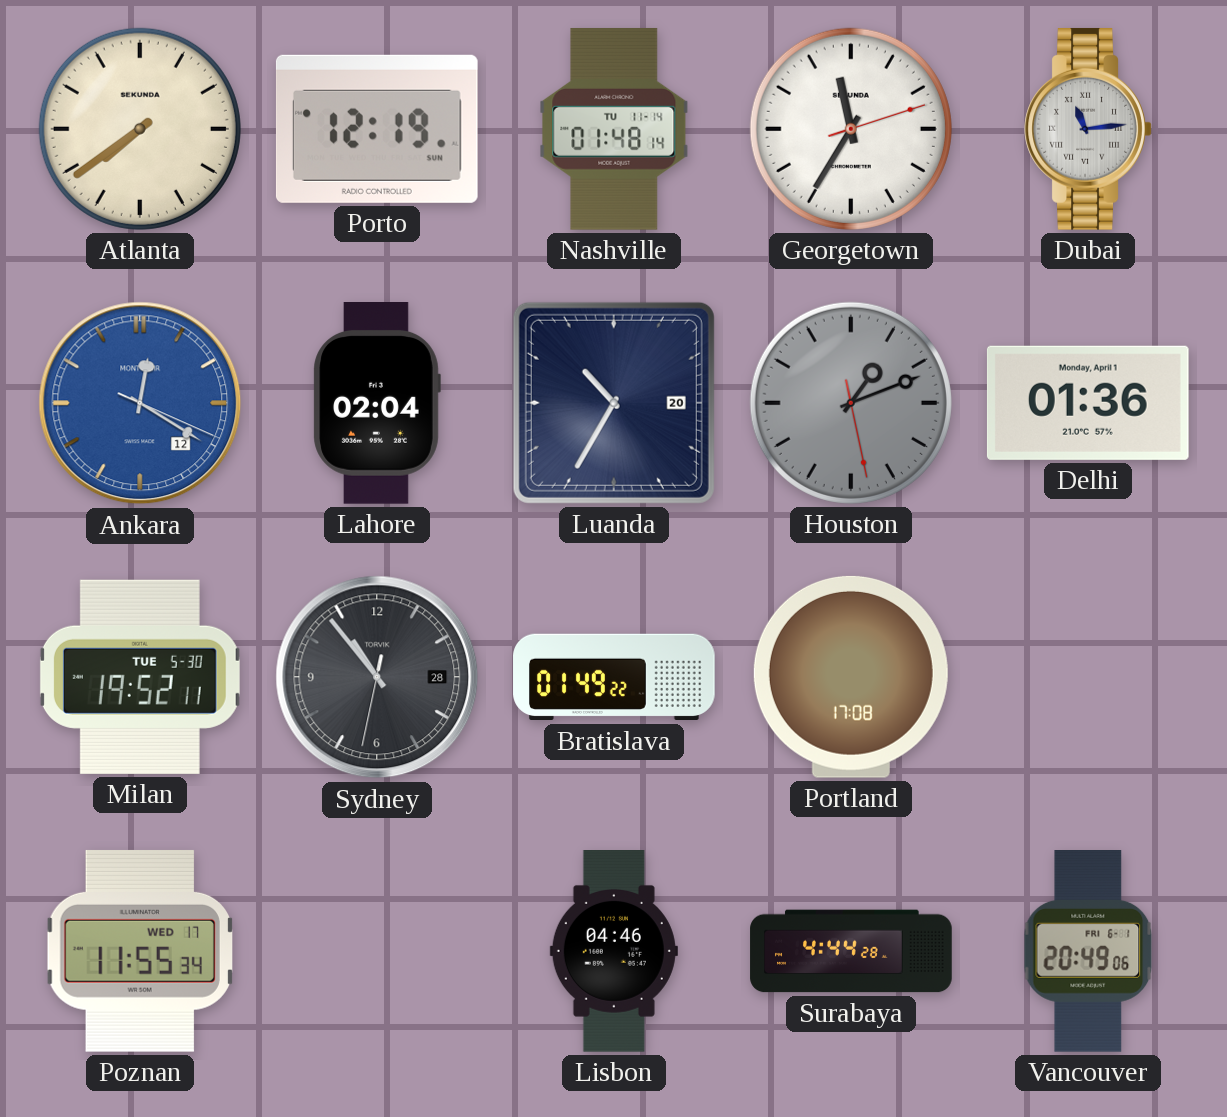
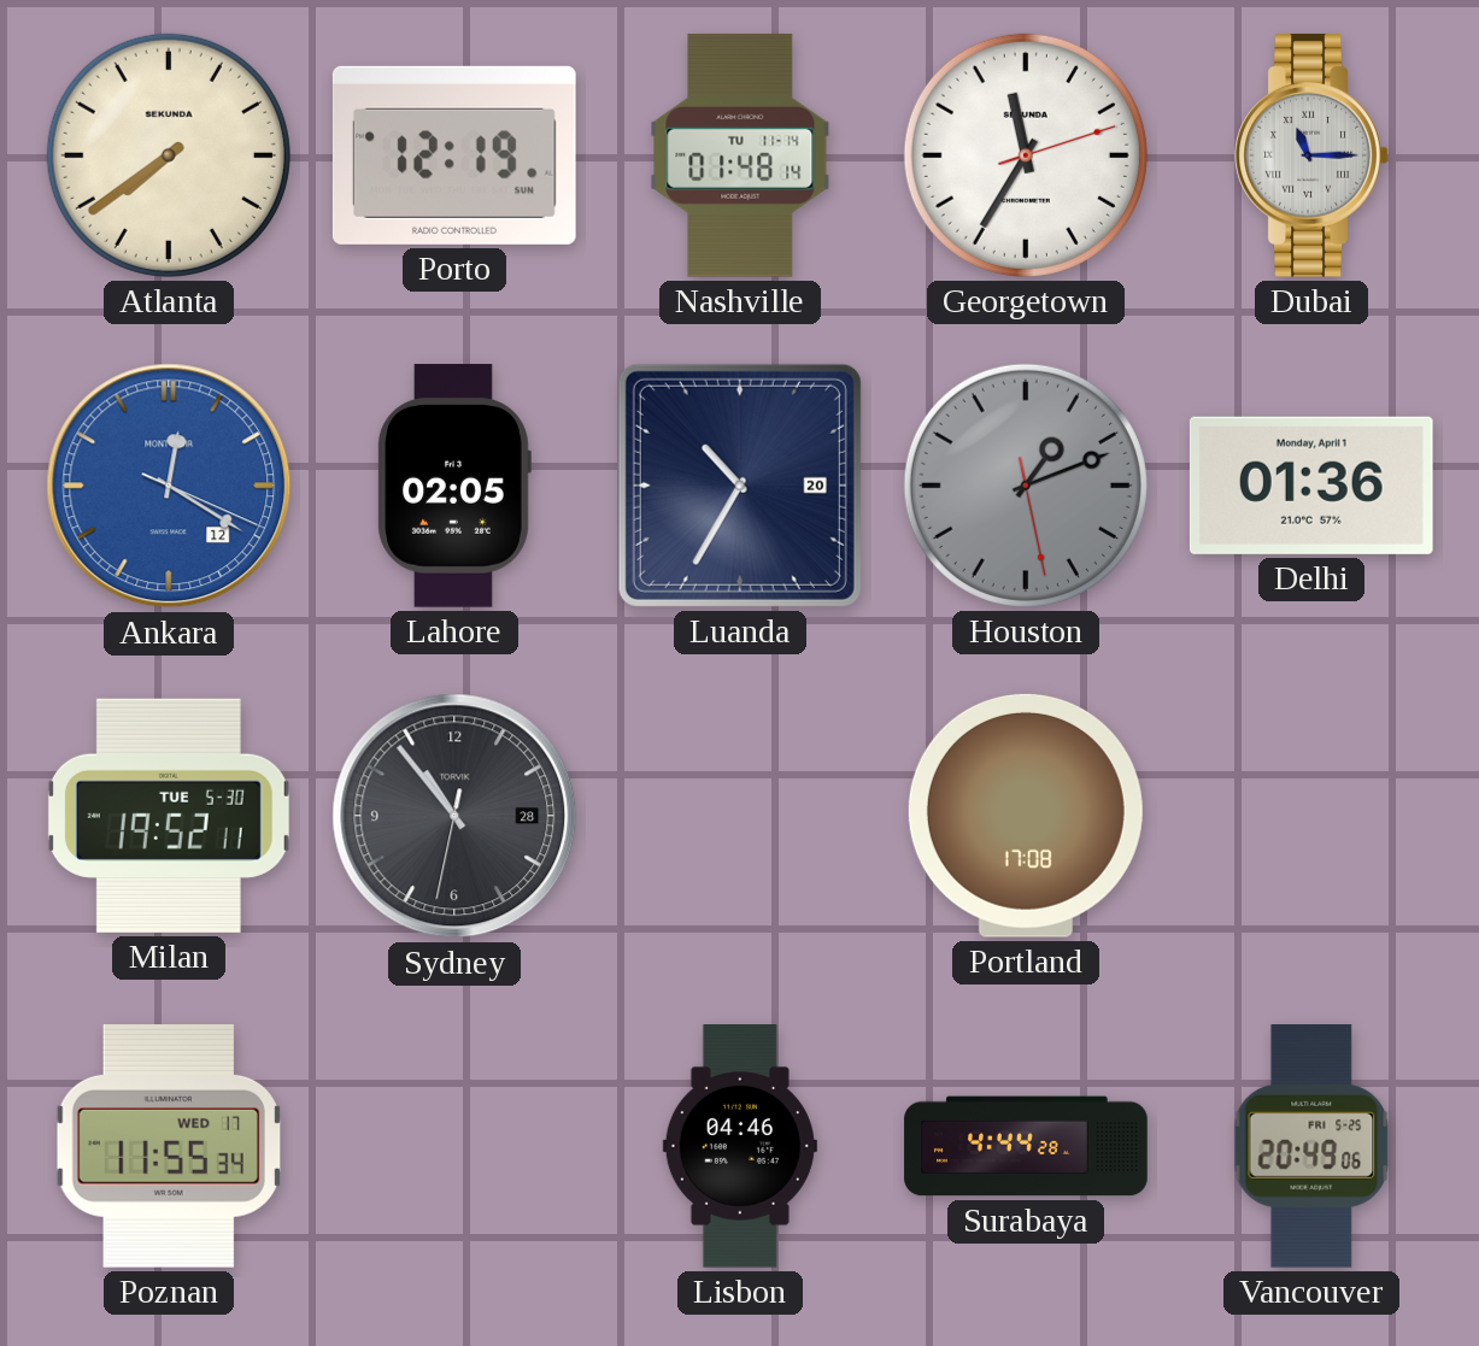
Dubai: 11:14 -> 11:15 (1311, 155)
Lahore: 02:04 -> 02:05 (454, 487)
Bratislava: 01:49 -> none (614, 677)
Vancouver date: FRI 6-1 -> FRI 5-25 (1311, 1147)
